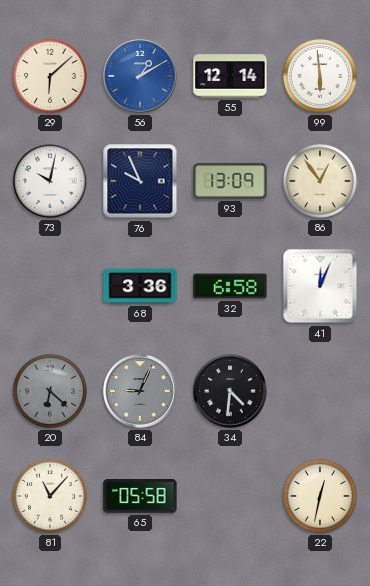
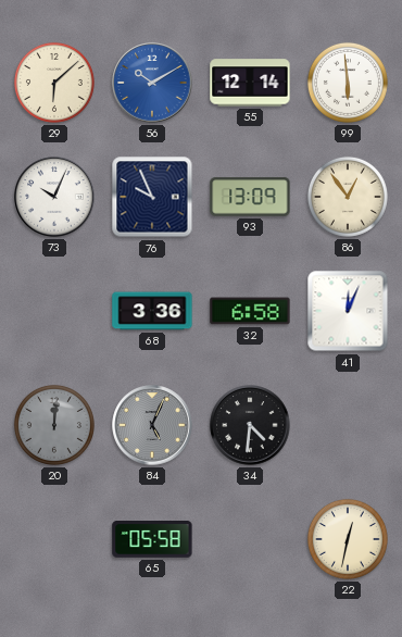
56: 1:10 -> 10:10 (152, 83)
73: 10:02 -> 10:04 (54, 197)
20: 6:22 -> 12:01 (54, 425)
84: 9:04 -> 5:04 (152, 425)
81: 11:07 -> none (50, 496)
